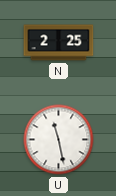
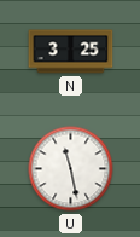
N: 2:25 -> 3:25 (71, 52)
